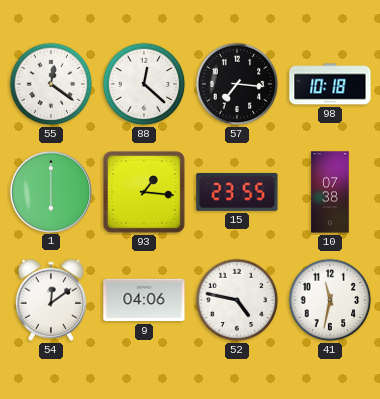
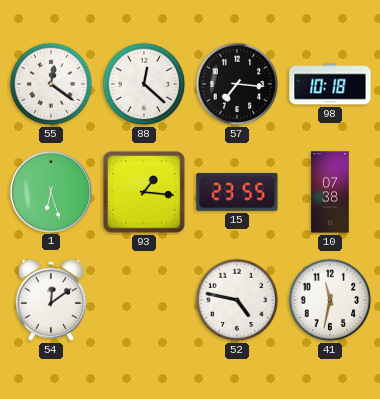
1: 6:00 -> 6:27 (50, 191)
9: 04:06 -> none (144, 300)
